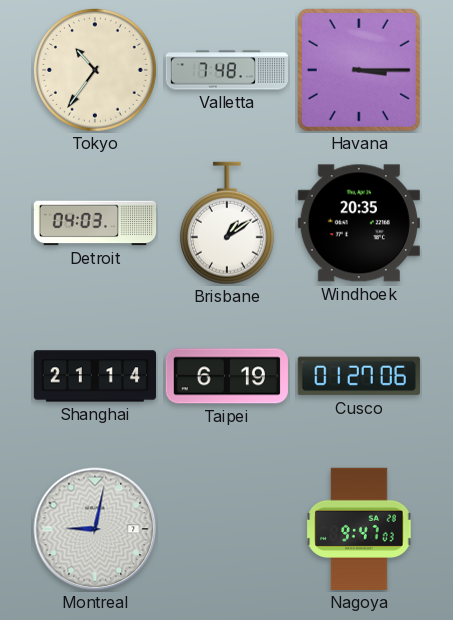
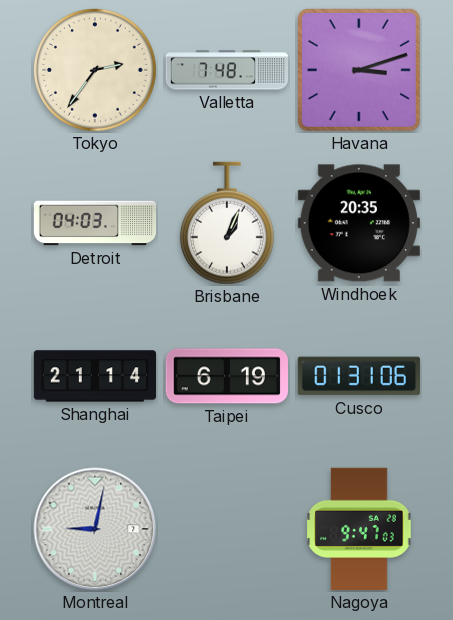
Tokyo: 10:36 -> 2:36 (95, 70)
Havana: 3:15 -> 3:12 (359, 70)
Brisbane: 1:09 -> 1:04 (227, 223)
Cusco: 01:27 -> 01:31 (359, 376)
